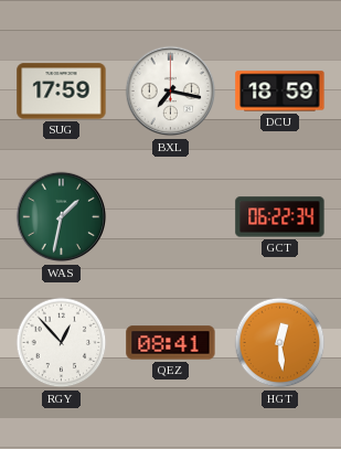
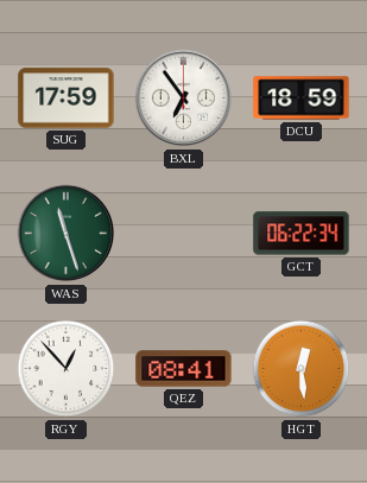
BXL: 7:17 -> 6:54 (184, 98)
WAS: 1:32 -> 11:27 (67, 234)
